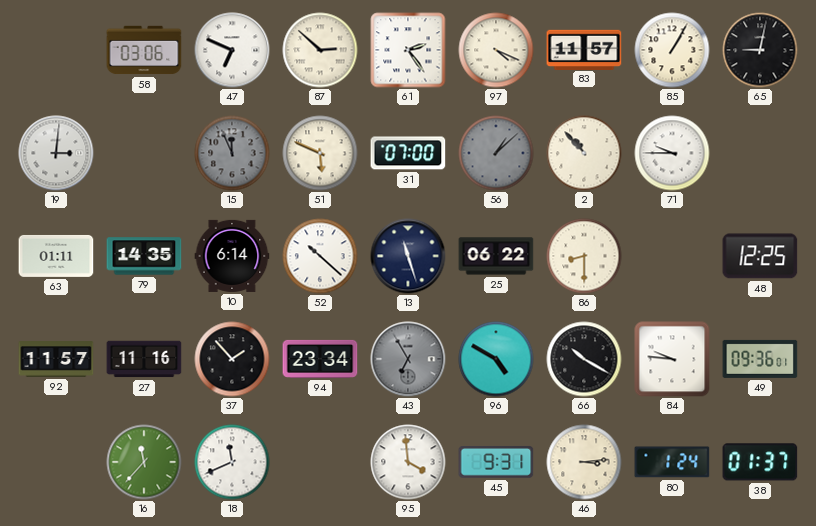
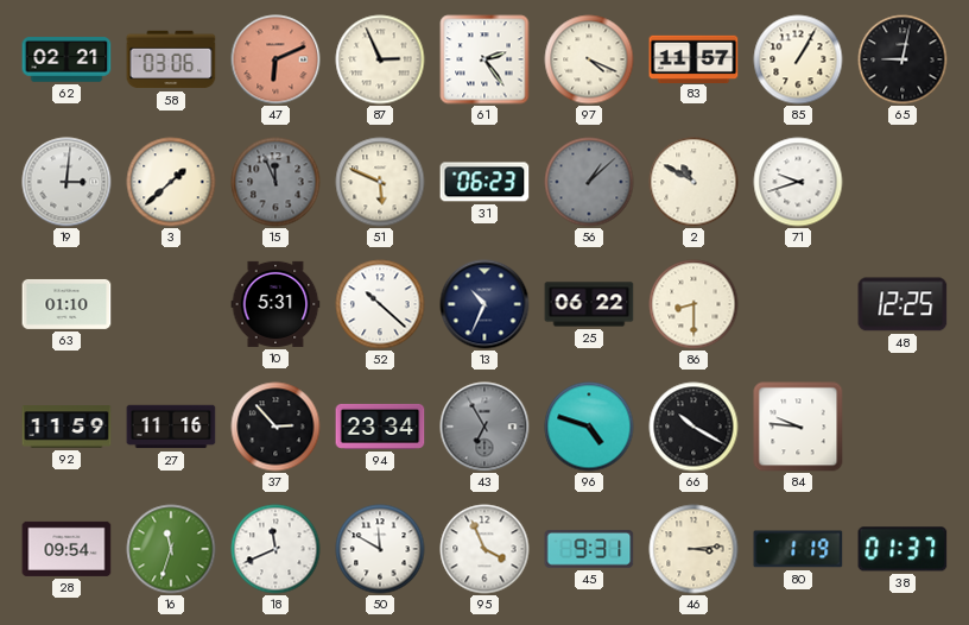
62: none -> 02:21 (66, 59)
47: 6:49 -> 6:11 (275, 59)
47 dial: white -> salmon (275, 59)
87: 2:52 -> 2:56 (380, 59)
3: none -> 1:38 (171, 182)
31: 07:00 -> 06:23 (484, 182)
2: 10:53 -> 10:50 (693, 182)
71: 9:45 -> 9:42 (798, 182)
63: 01:11 -> 01:10 (66, 304)
79: 14:35 -> none (144, 256)
10: 6:14 -> 5:31 (275, 304)
13: 11:27 -> 10:34 (484, 304)
92: 11:57 -> 11:59 (66, 427)
37: 1:53 -> 2:53 (275, 427)
96: 4:50 -> 4:48 (589, 427)
49: 09:36 -> none (760, 359)
28: none -> 09:54 (66, 549)
16: 11:37 -> 11:33 (171, 549)
50: none -> 11:50 (380, 549)
95: 3:59 -> 3:56 (484, 549)
80: 1:24 -> 1:19 (798, 549)
